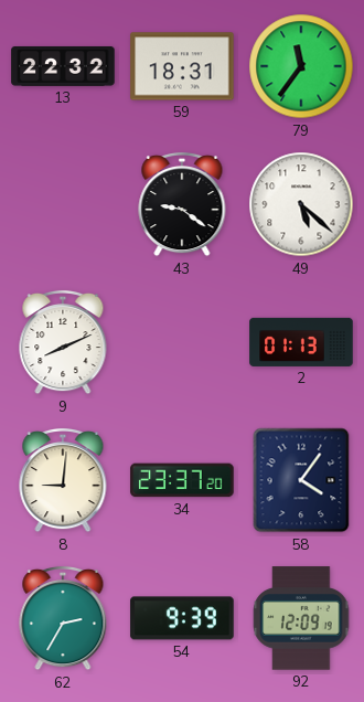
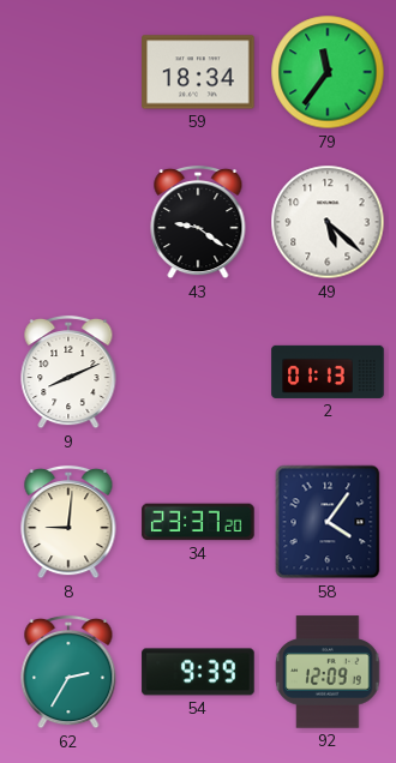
13: 22:32 -> none (63, 66)
59: 18:31 -> 18:34 (198, 72)
